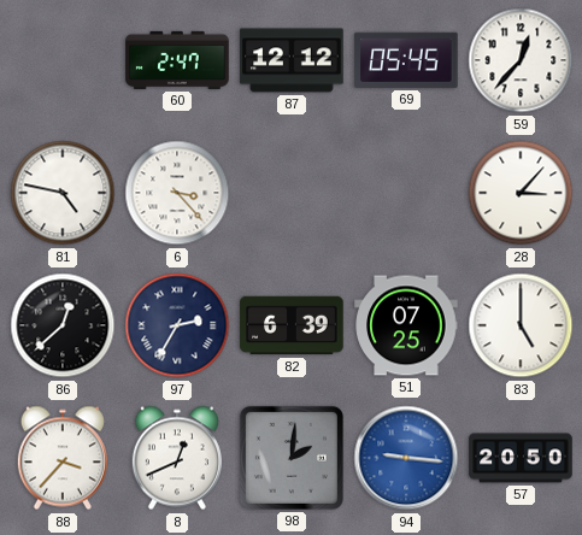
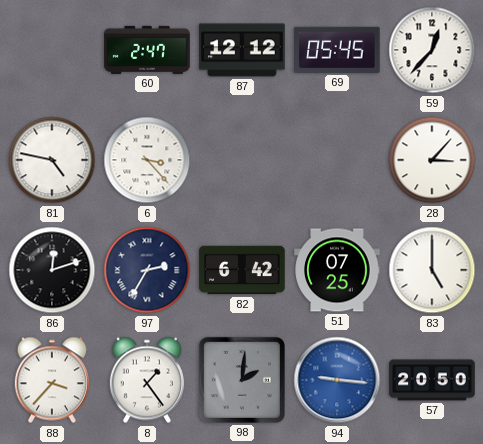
86: 12:38 -> 12:12 (52, 270)
82: 6:39 -> 6:42 (242, 270)
8: 12:41 -> 1:24 (147, 380)
